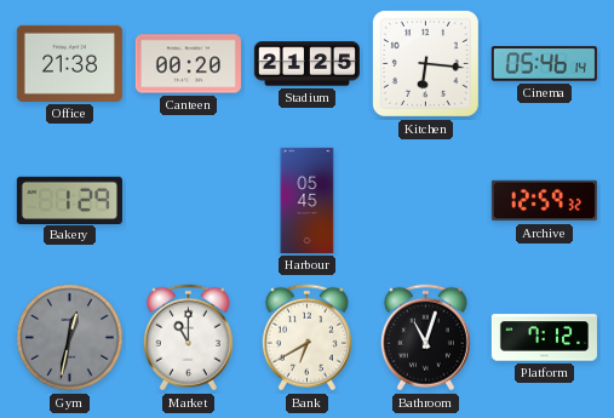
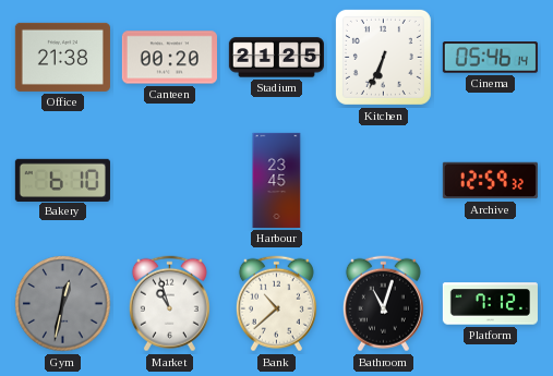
Kitchen: 6:16 -> 6:34 (383, 57)
Bakery: 1:29 -> 6:10 (62, 180)
Harbour: 05:45 -> 23:45 (277, 180)
Market: 11:00 -> 10:57 (169, 304)
Bank: 6:40 -> 10:38 (276, 304)
